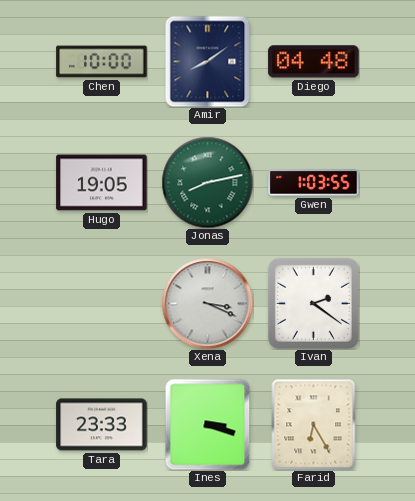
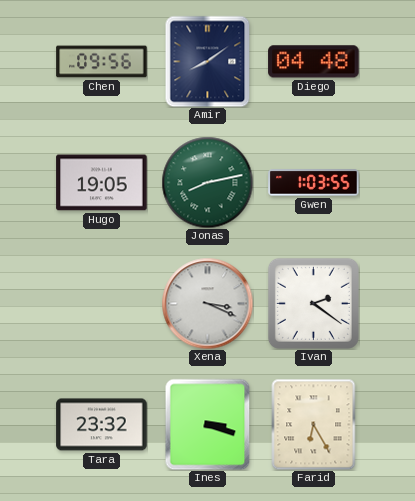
Chen: 10:00 -> 09:56 (102, 62)
Tara: 23:33 -> 23:32 (102, 425)
